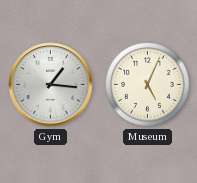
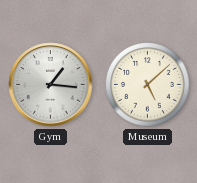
Museum: 5:04 -> 5:08 (148, 85)
